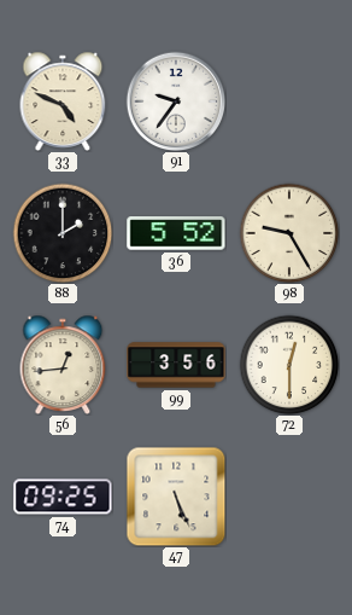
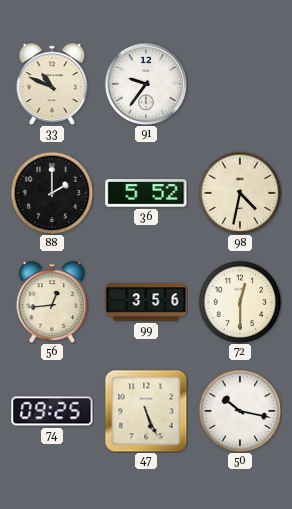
33: 4:49 -> 10:49 (52, 84)
98: 9:25 -> 4:32 (240, 193)
50: none -> 10:17 (240, 411)
